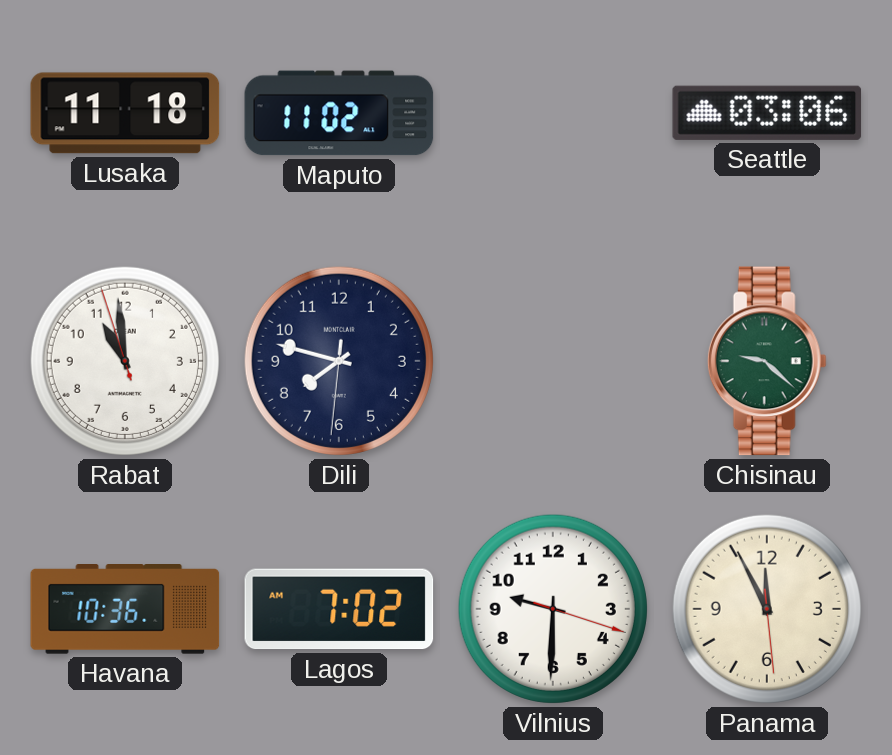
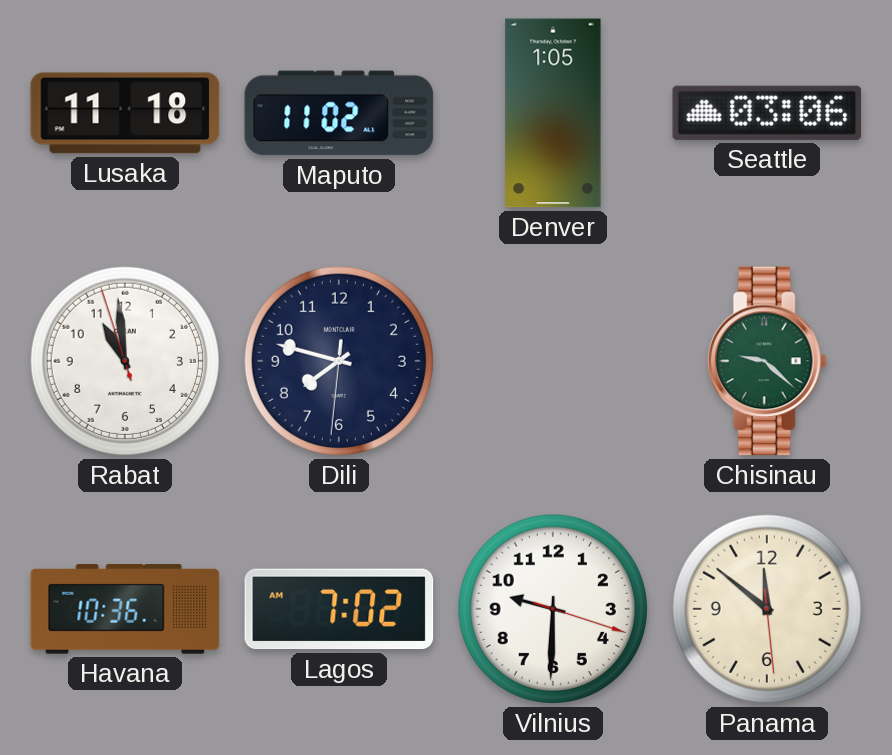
Denver: none -> 1:05 (553, 113)
Panama: 11:55 -> 11:51 (767, 609)
